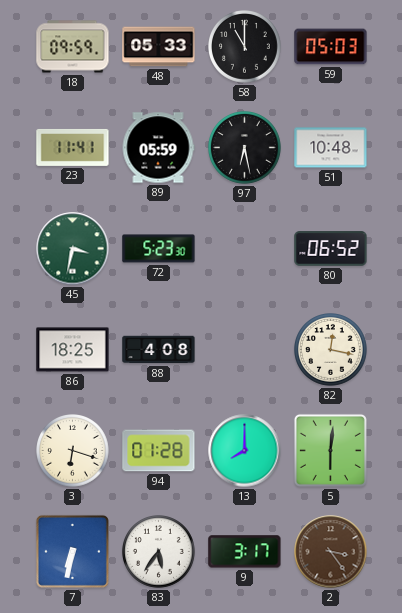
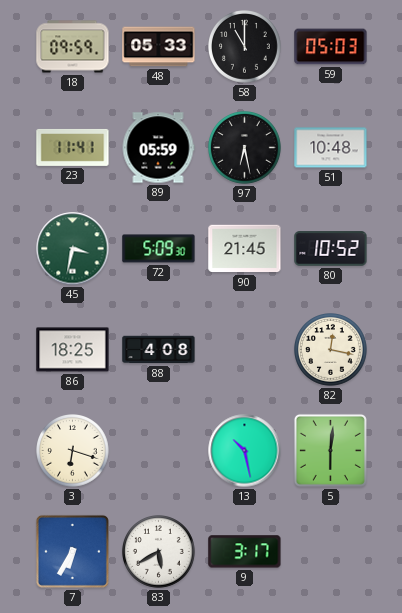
72: 5:23 -> 5:09 (159, 249)
90: none -> 21:45 (245, 249)
80: 06:52 -> 10:52 (331, 249)
94: 01:28 -> none (159, 451)
13: 8:00 -> 10:28 (245, 451)
7: 6:32 -> 6:35 (72, 551)
83: 5:36 -> 5:40 (159, 552)
2: 3:24 -> none (331, 552)
